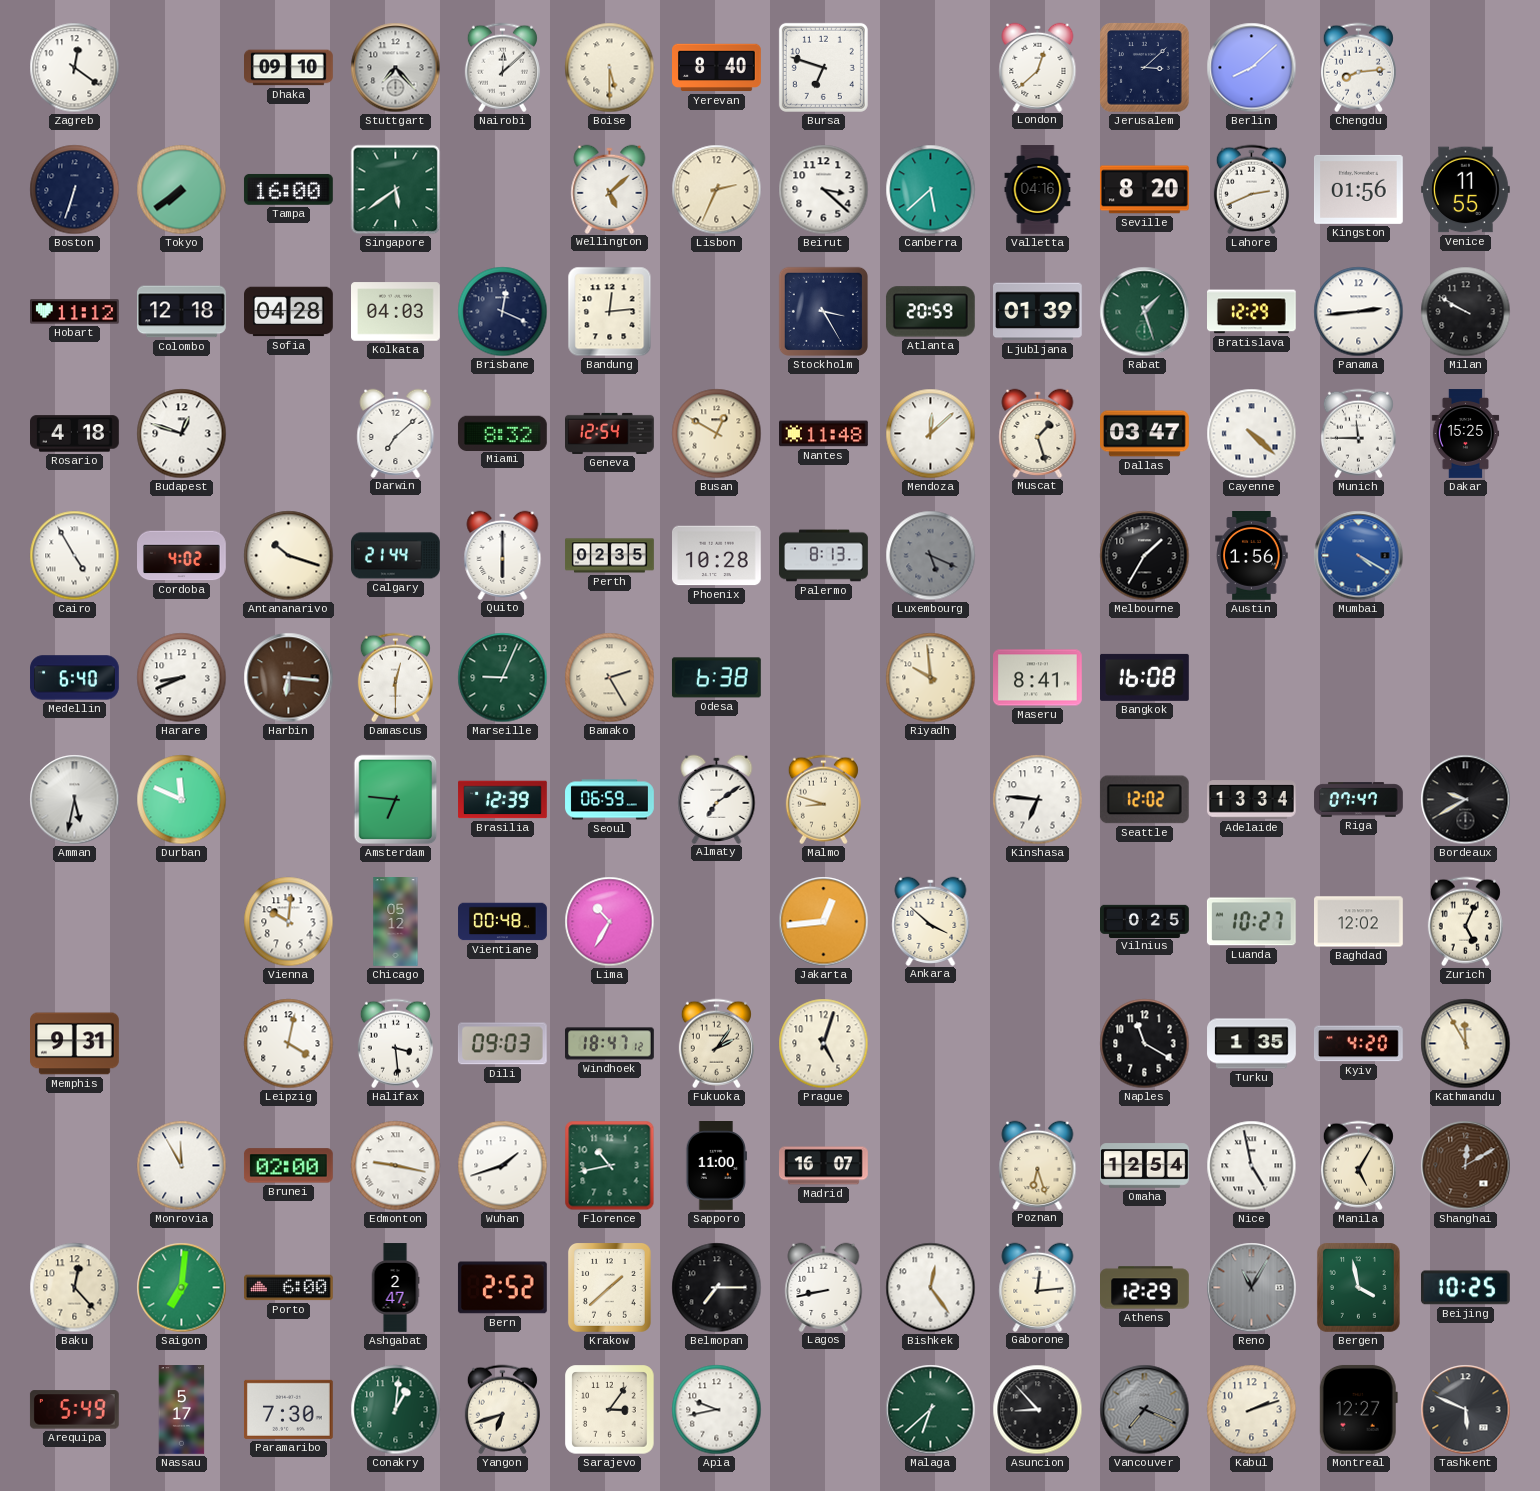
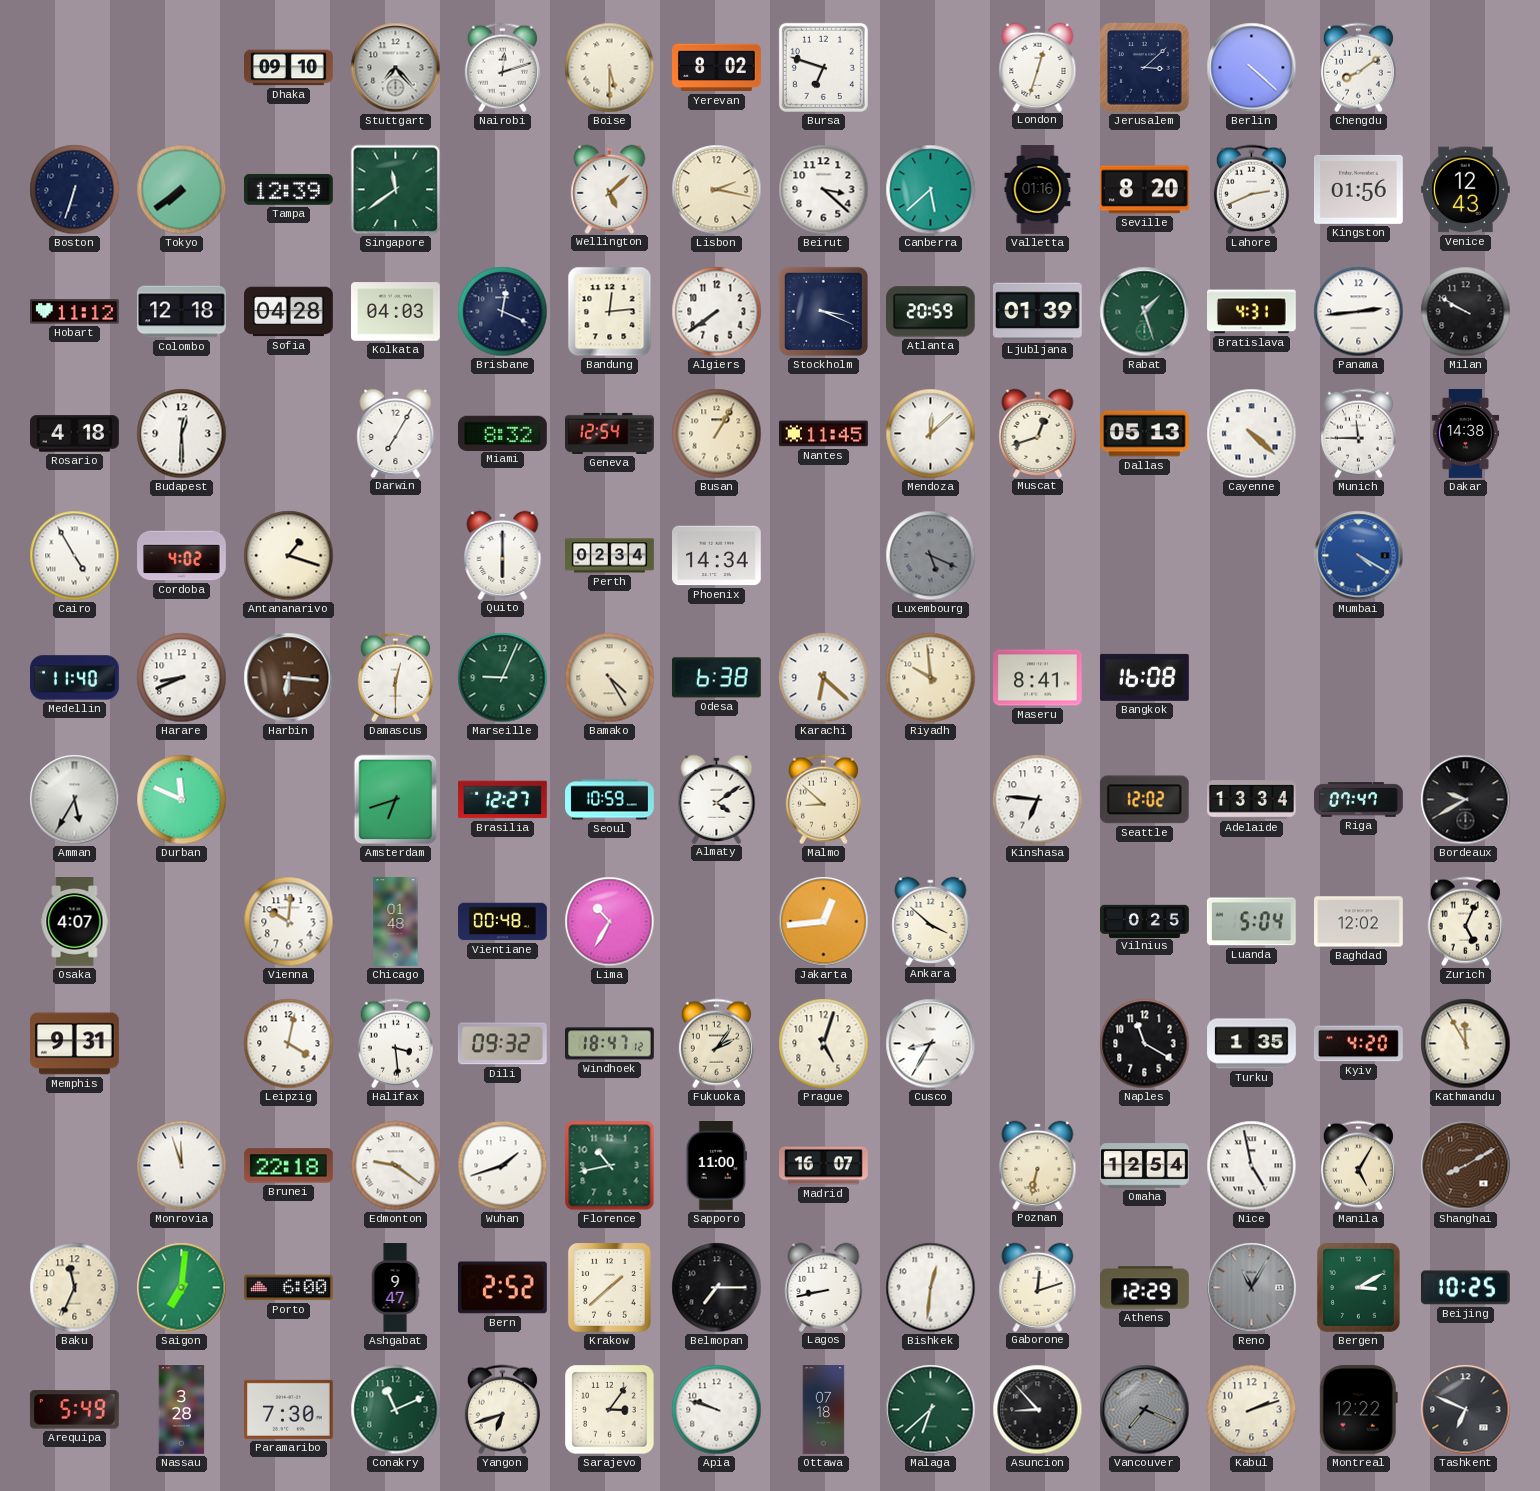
Zagreb: 12:21 -> none (75, 68)
Nairobi: 12:08 -> 12:12 (502, 68)
Yerevan: 8:40 -> 8:02 (717, 68)
London: 12:38 -> 12:33 (1038, 67)
Berlin: 8:08 -> 4:22 (1252, 68)
Chengdu: 8:14 -> 8:09 (1358, 68)
Tampa: 16:00 -> 12:39 (288, 190)
Singapore: 5:39 -> 11:39 (396, 190)
Lisbon: 2:34 -> 2:17 (717, 190)
Valletta: 04:16 -> 01:16 (1038, 190)
Venice: 11:55 -> 12:43 (1466, 190)
Algiers: none -> 7:39 (717, 312)
Stockholm: 3:25 -> 3:19 (823, 311)
Bratislava: 12:29 -> 4:31 (1252, 312)
Budapest: 12:48 -> 12:30 (182, 434)
Darwin: 7:08 -> 7:05 (396, 433)
Busan: 12:50 -> 1:05 (717, 434)
Nantes: 11:48 -> 11:45 (824, 434)
Muscat: 1:27 -> 12:42 (1038, 433)
Dallas: 03:47 -> 05:13 (1145, 434)
Dakar: 15:25 -> 14:38 (1466, 434)
Antananarivo: 10:18 -> 1:18 (289, 556)
Calgary: 21:44 -> none (396, 556)
Perth: 02:35 -> 02:34 (610, 556)
Phoenix: 10:28 -> 14:34 (717, 556)
Palermo: 8:13 -> none (824, 556)
Melbourne: 1:35 -> none (1145, 556)
Austin: 1:56 -> none (1252, 556)
Medellin: 6:40 -> 11:40 (75, 678)
Bamako: 2:25 -> 4:25 (610, 678)
Karachi: none -> 6:22 (824, 678)
Amman: 5:32 -> 5:35 (75, 800)
Amsterdam: 6:46 -> 6:42 (396, 800)
Brasilia: 12:39 -> 12:27 (503, 800)
Seoul: 06:59 -> 10:59 (610, 800)
Almaty: 7:09 -> 4:09 (717, 799)
Malmo: 8:48 -> 8:52 (823, 800)
Osaka: none -> 4:07 (75, 922)
Chicago: 05:12 -> 01:48 (396, 922)
Luanda: 10:27 -> 5:04 (1251, 922)
Dili: 09:03 -> 09:32 (502, 1044)
Cusco: none -> 8:35 (931, 1044)
Monrovia: 11:55 -> 11:57 (182, 1166)
Brunei: 02:00 -> 22:18 (288, 1166)
Edmonton: 9:17 -> 9:21 (396, 1166)
Poznan: 6:27 -> 6:32 (1038, 1165)
Shanghai: 12:10 -> 8:10 (1466, 1166)
Baku: 12:23 -> 11:34 (75, 1288)
Ashgabat: 2:47 -> 9:47 (395, 1288)
Bishkek: 12:24 -> 12:31 (931, 1288)
Gaborone: 12:14 -> 12:12 (1038, 1287)
Bergen: 3:58 -> 3:10 (1358, 1288)
Nassau: 5:17 -> 3:28 (182, 1410)
Conakry: 1:01 -> 11:11 (396, 1410)
Apia: 9:43 -> 9:48 (717, 1410)
Ottawa: none -> 07:18 (824, 1410)
Montreal: 12:27 -> 12:22 (1358, 1409)
Tashkent: 5:49 -> 6:49 (1466, 1410)
